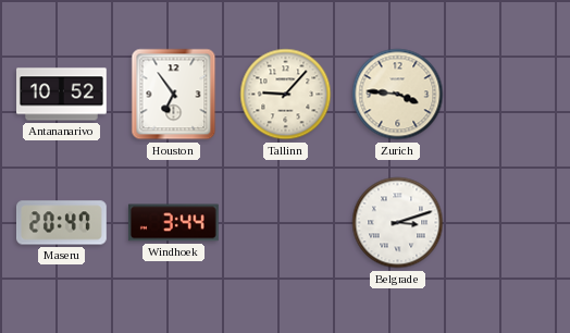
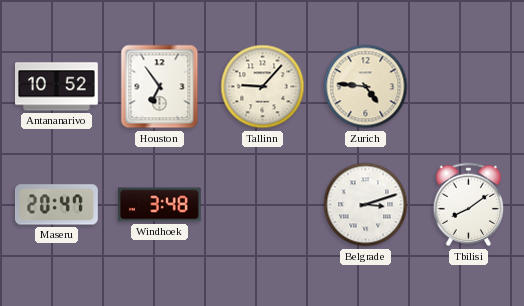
Zurich: 3:46 -> 4:46 (366, 87)
Windhoek: 3:44 -> 3:48 (159, 205)
Tbilisi: none -> 8:09 (469, 205)
